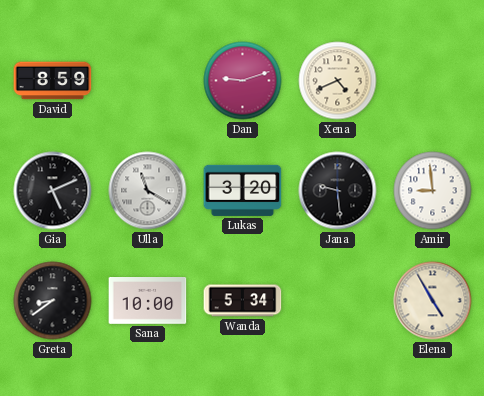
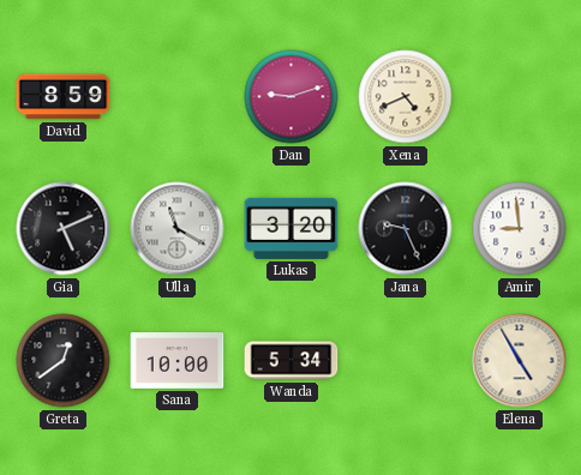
Jana: 9:29 -> 9:26 (406, 229)
Greta: 8:39 -> 12:39 (64, 361)
